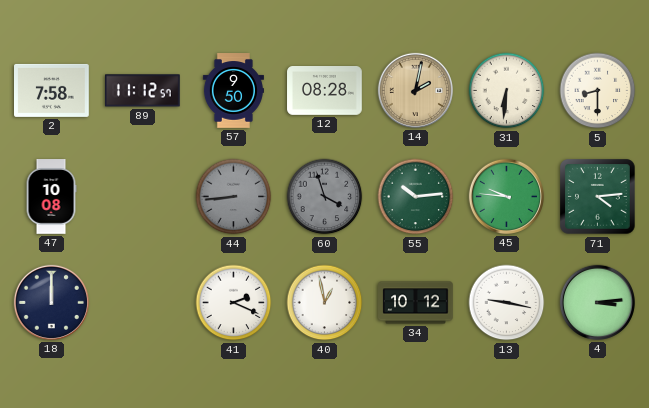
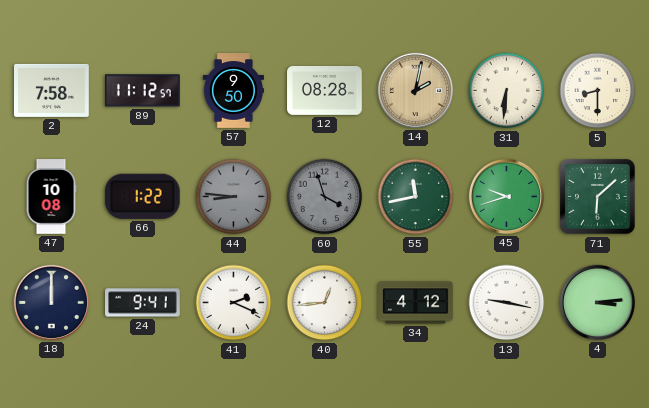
66: none -> 1:22 (142, 196)
44: 8:44 -> 8:46 (234, 197)
55: 10:14 -> 11:43 (416, 197)
45: 9:46 -> 9:42 (506, 196)
71: 4:14 -> 6:08 (598, 197)
24: none -> 9:41 (143, 303)
40: 12:58 -> 12:44 (325, 303)
34: 10:12 -> 4:12 (416, 303)
